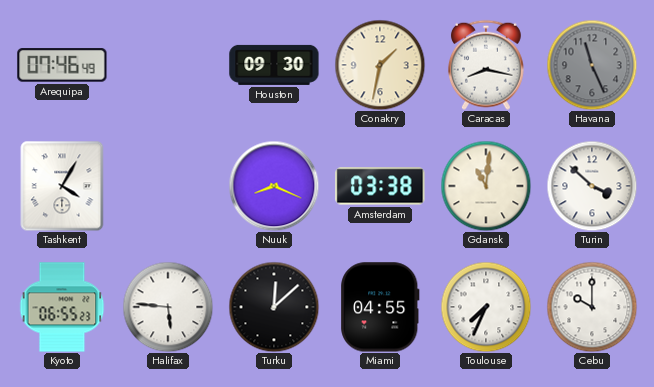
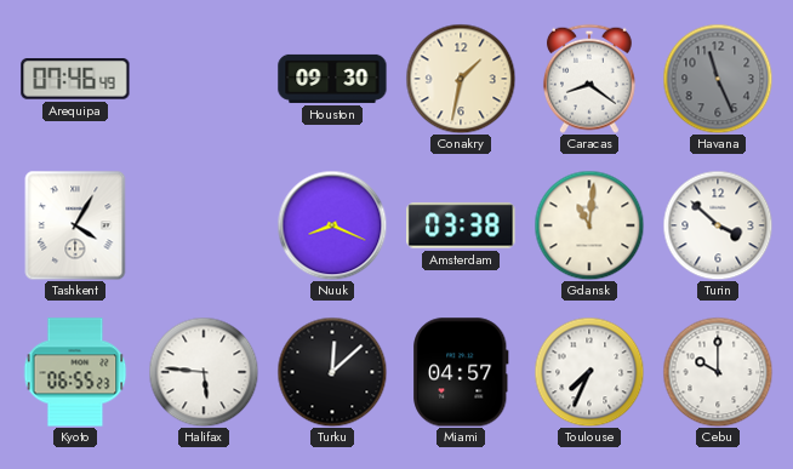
Caracas: 8:17 -> 8:21 (589, 79)
Miami: 04:55 -> 04:57 (461, 372)
